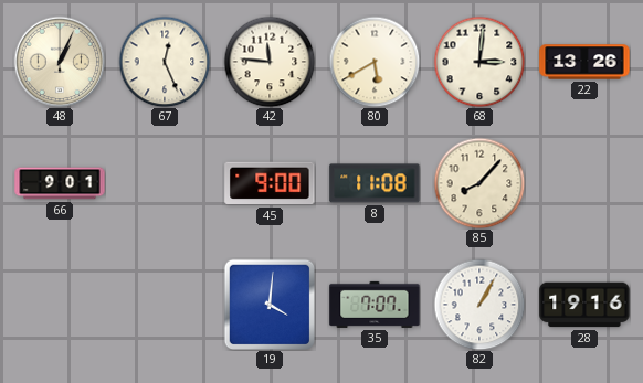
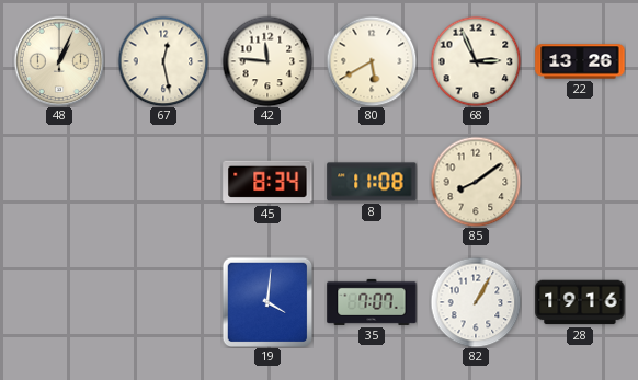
67: 12:26 -> 12:28 (163, 61)
68: 3:01 -> 2:56 (476, 61)
66: 9:01 -> none (60, 183)
45: 9:00 -> 8:34 (267, 182)
85: 8:07 -> 8:09 (476, 182)
